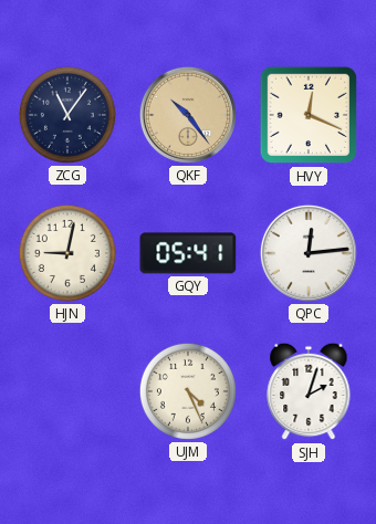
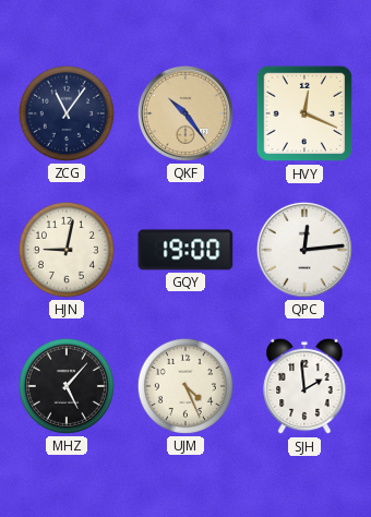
GQY: 05:41 -> 19:00 (185, 250)
MHZ: none -> 5:07 (67, 386)
SJH: 2:03 -> 1:59 (304, 386)
